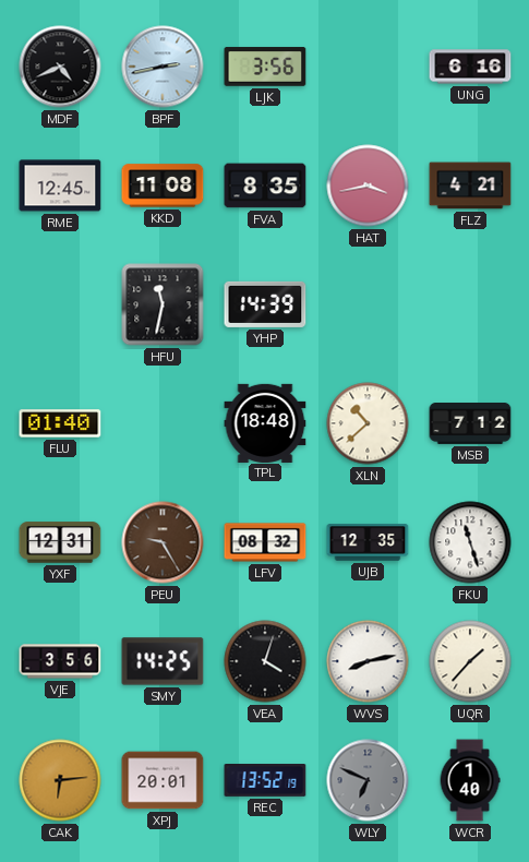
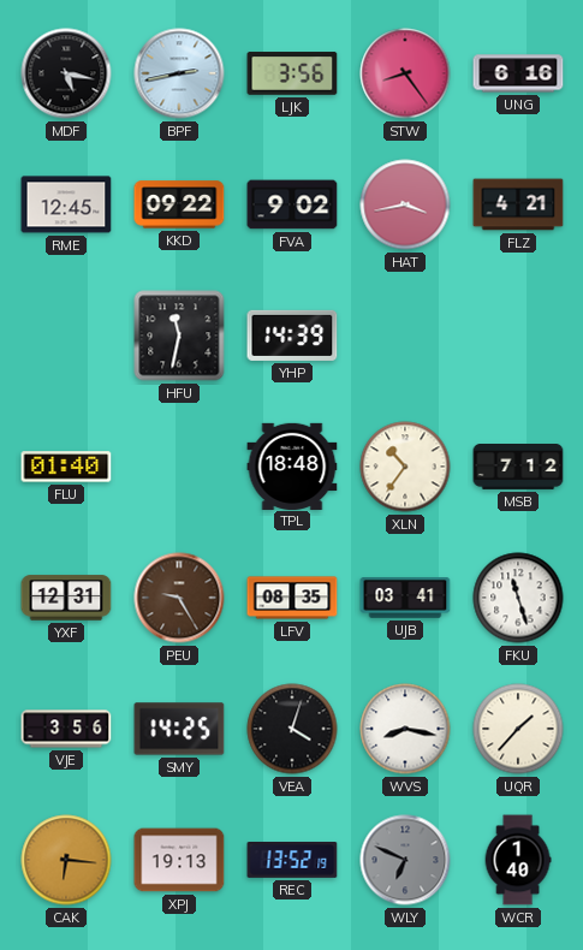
MDF: 4:41 -> 5:17 (66, 73)
STW: none -> 8:24 (405, 73)
KKD: 11:08 -> 09:22 (179, 204)
FVA: 8:35 -> 9:02 (292, 204)
XLN: 10:38 -> 10:36 (405, 467)
LFV: 08:32 -> 08:35 (292, 598)
UJB: 12:35 -> 03:41 (405, 598)
WVS: 8:13 -> 8:17 (405, 729)
CAK: 6:14 -> 6:16 (66, 860)
XPJ: 20:01 -> 19:13 (179, 860)
